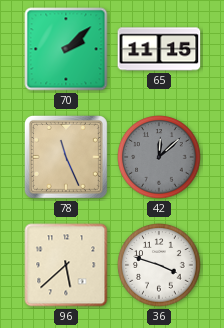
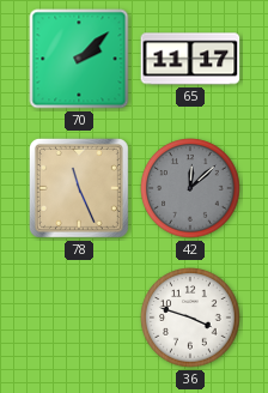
65: 11:15 -> 11:17 (190, 59)
96: 5:38 -> none (66, 265)
